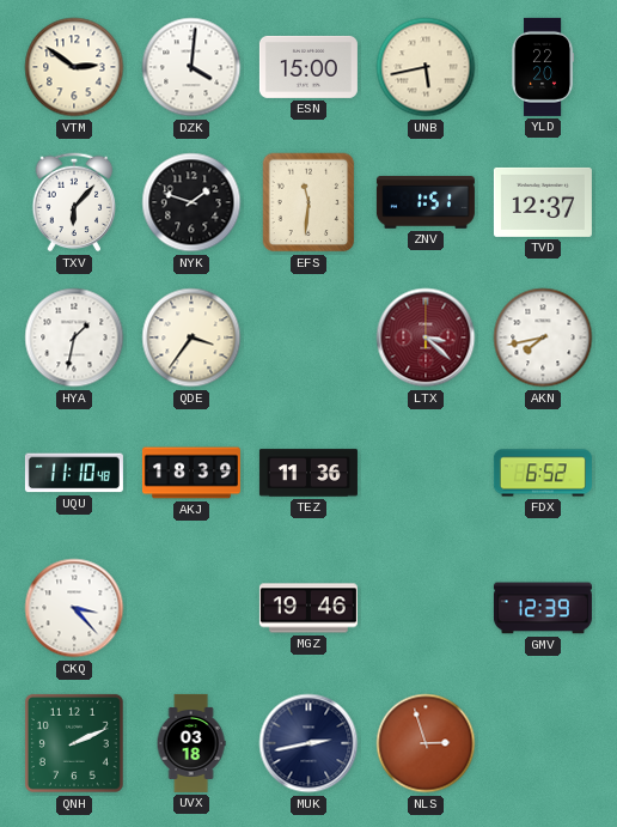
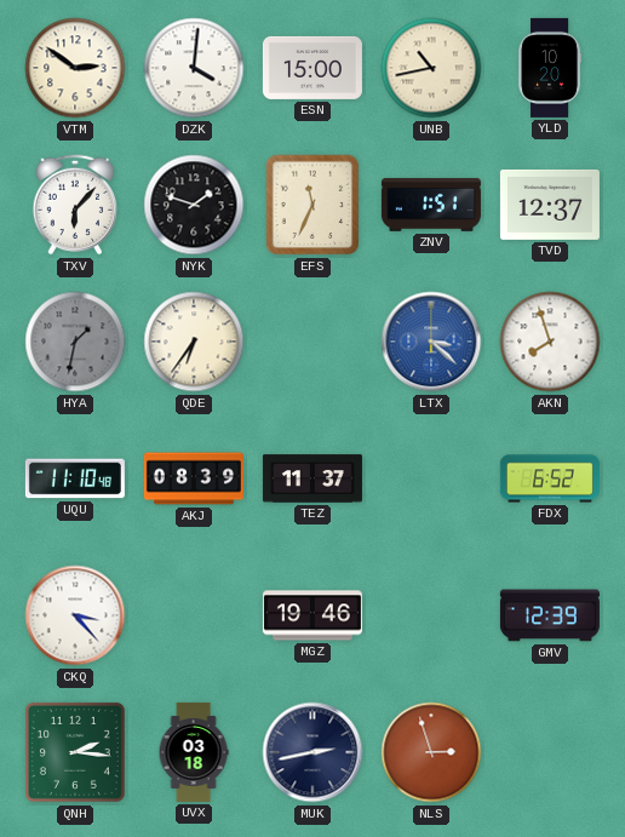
UNB: 5:43 -> 10:43 (431, 68)
YLD: 22:20 -> 10:20 (551, 68)
EFS: 11:31 -> 11:34 (312, 205)
HYA dial: white -> grey (75, 342)
QDE: 3:36 -> 6:36 (194, 342)
LTX dial: burgundy -> blue (431, 342)
AKN: 7:43 -> 7:57 (550, 342)
AKJ: 18:39 -> 08:39 (194, 478)
TEZ: 11:36 -> 11:37 (312, 478)
QNH: 2:11 -> 2:16 (75, 752)
